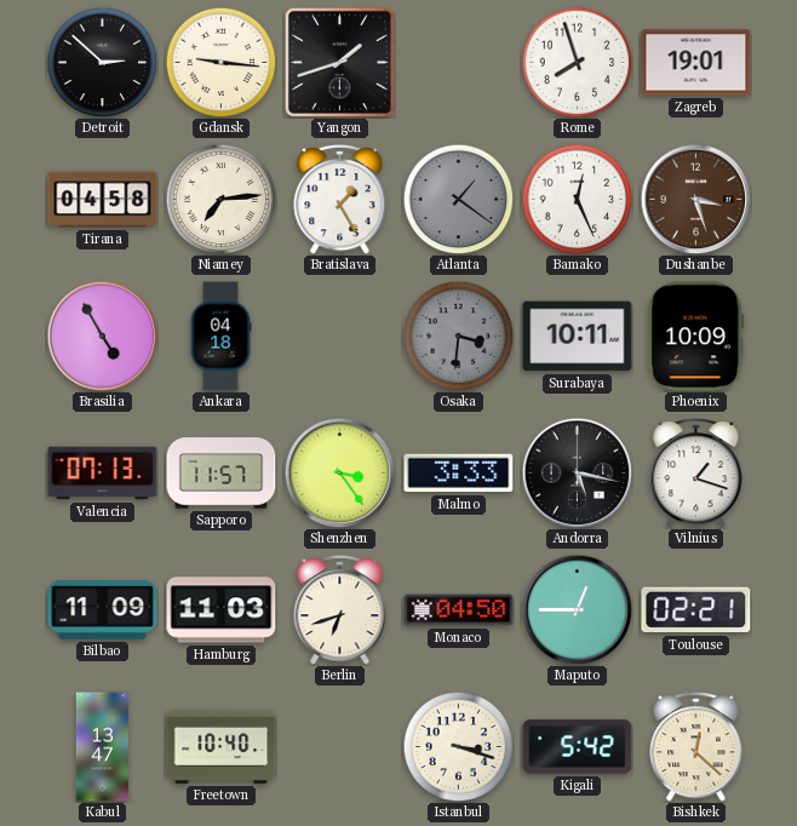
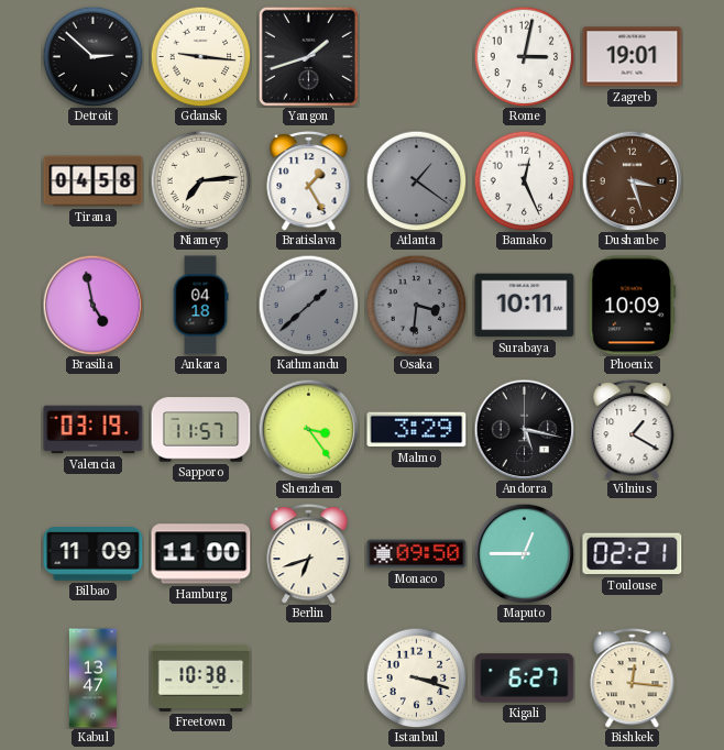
Rome: 7:57 -> 3:02 (524, 56)
Brasilia: 4:55 -> 4:58 (92, 305)
Kathmandu: none -> 1:38 (308, 305)
Valencia: 07:13 -> 03:19 (94, 430)
Malmo: 3:33 -> 3:29 (417, 430)
Vilnius: 1:18 -> 1:20 (633, 430)
Hamburg: 11:03 -> 11:00 (201, 554)
Monaco: 04:50 -> 09:50 (417, 554)
Freetown: 10:40 -> 10:38 (201, 677)
Kigali: 5:42 -> 6:27 (525, 679)
Bishkek: 12:22 -> 12:16 (633, 679)
